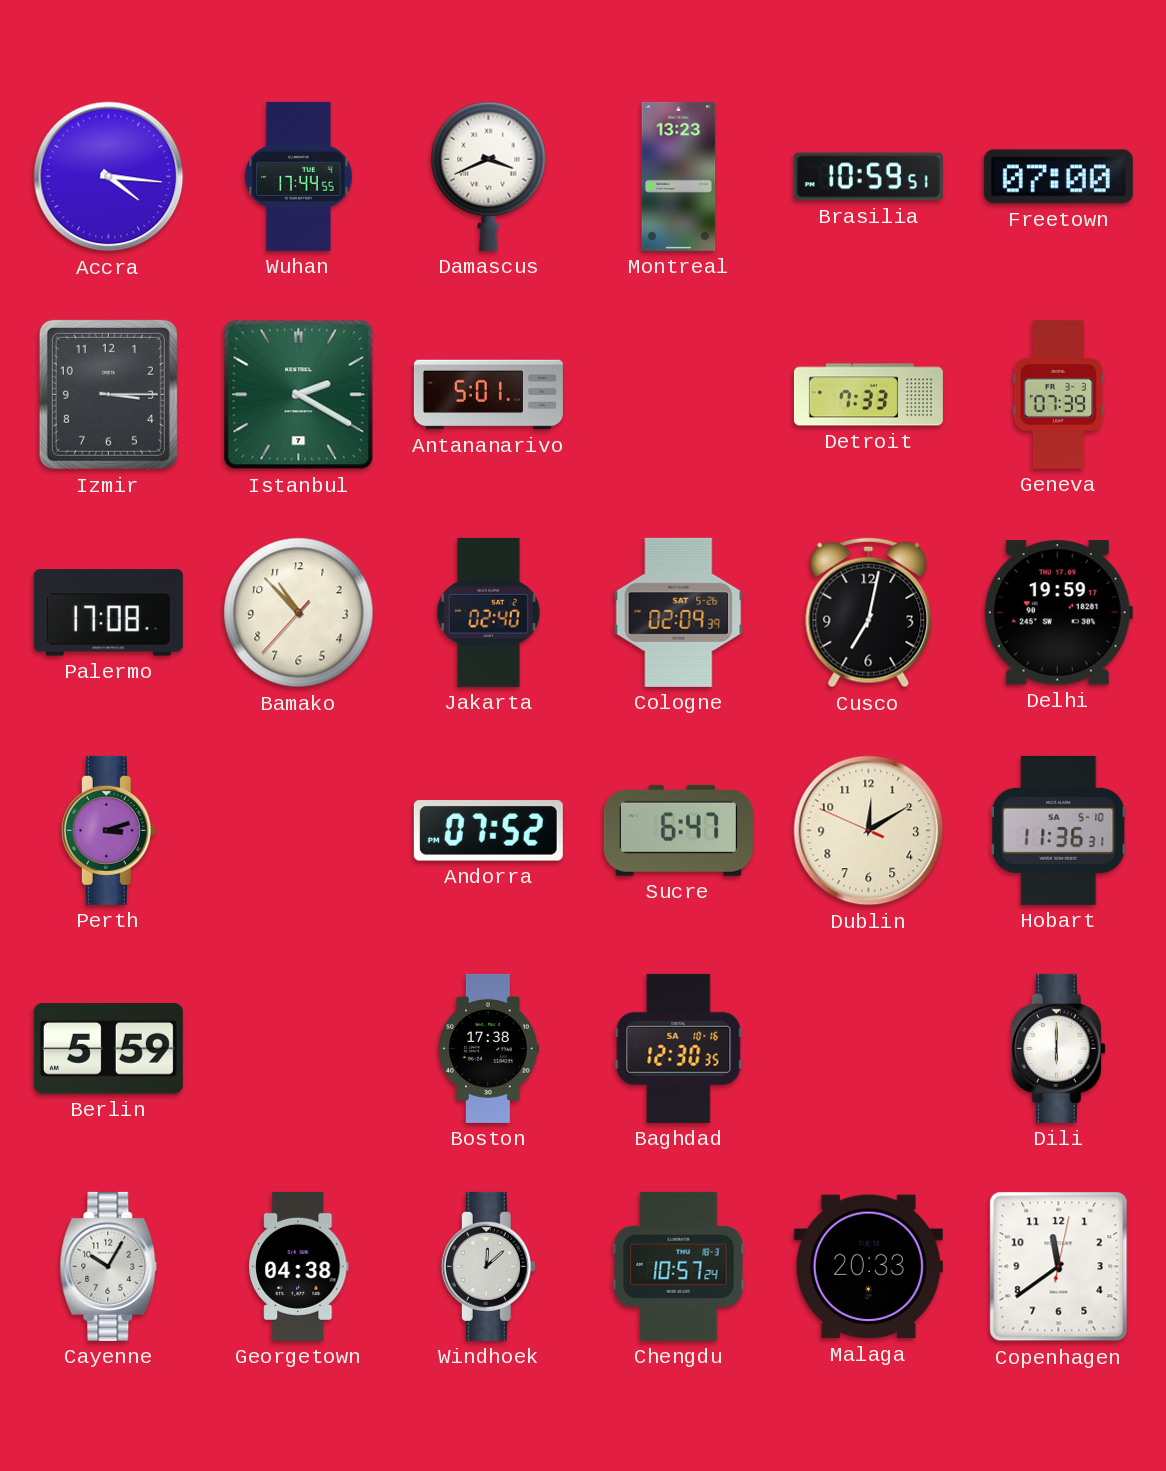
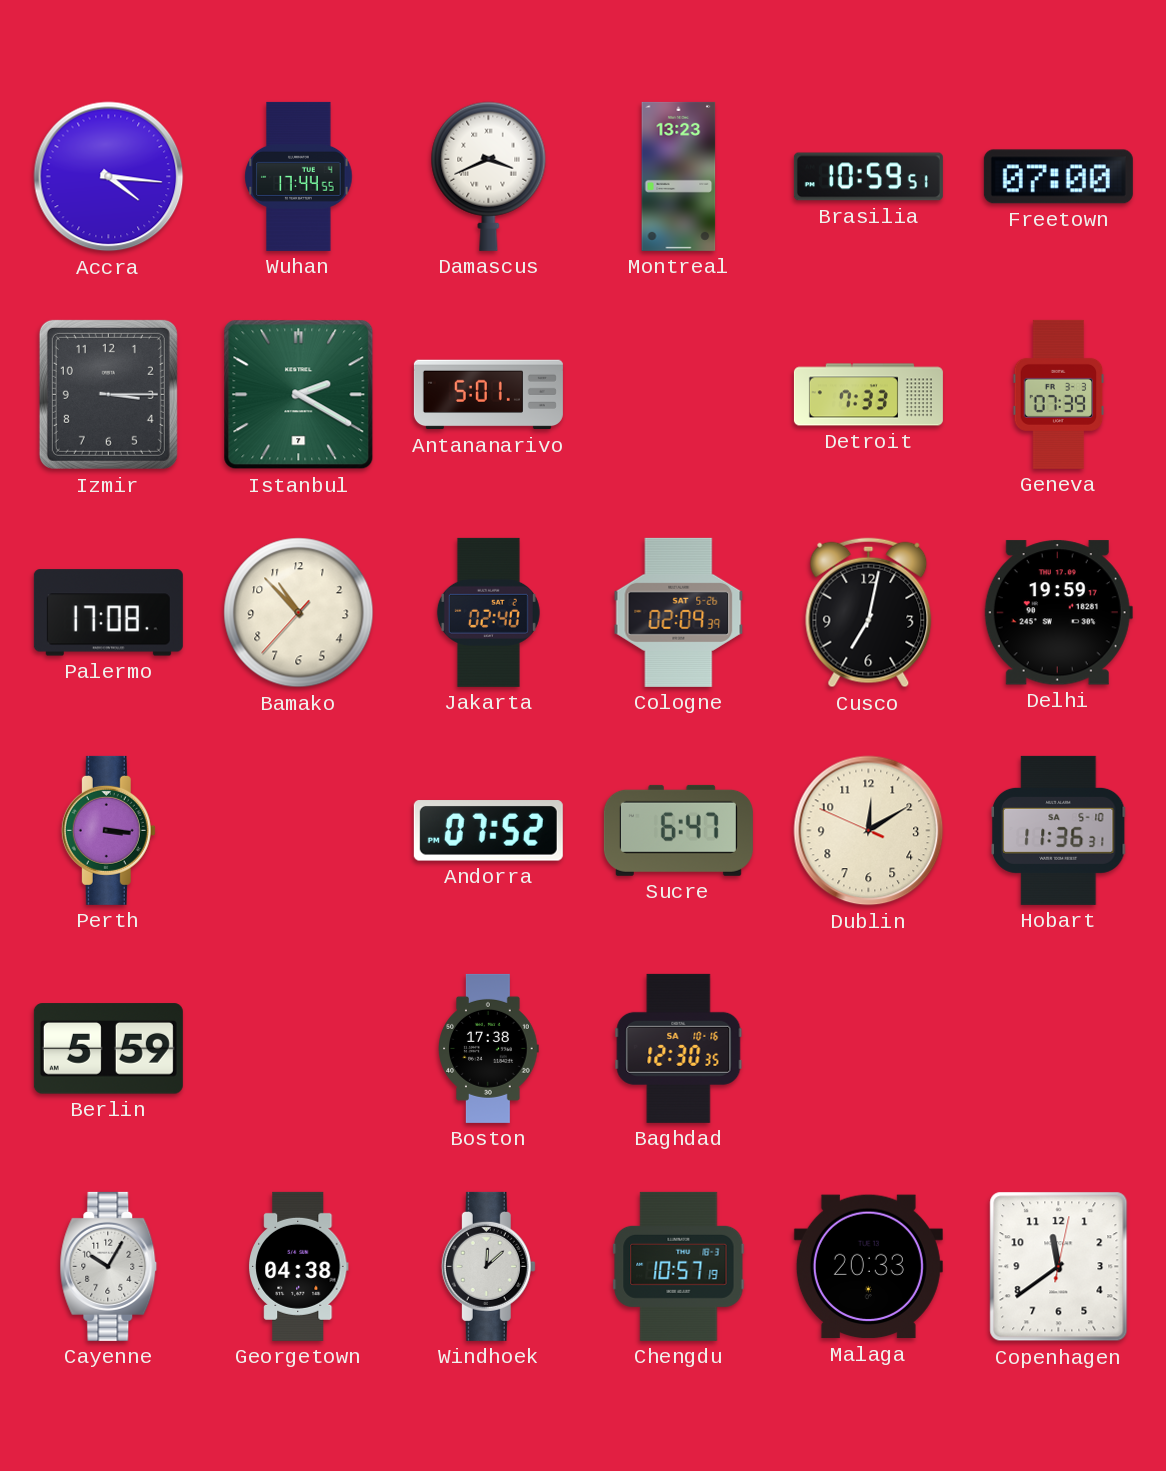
Perth: 3:12 -> 3:16 (108, 830)
Dili: 6:00 -> none (1058, 1048)
Chengdu: 10:57:24 -> 10:57:19 (679, 1266)
